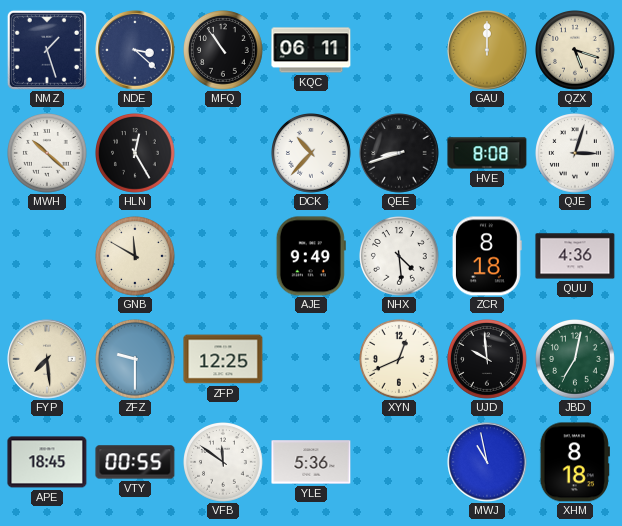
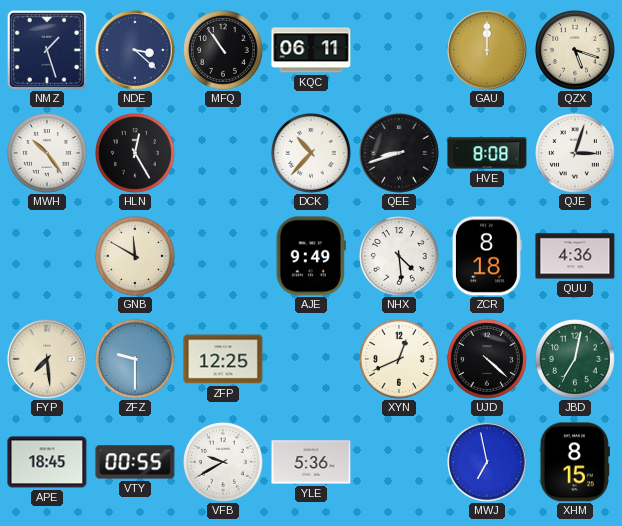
MWH: 10:22 -> 10:24 (48, 154)
UJD: 9:59 -> 4:22 (488, 360)
VFB: 11:51 -> 9:40 (224, 463)
MWJ: 10:58 -> 6:58 (487, 462)
XHM: 8:18 -> 8:15 (575, 462)
